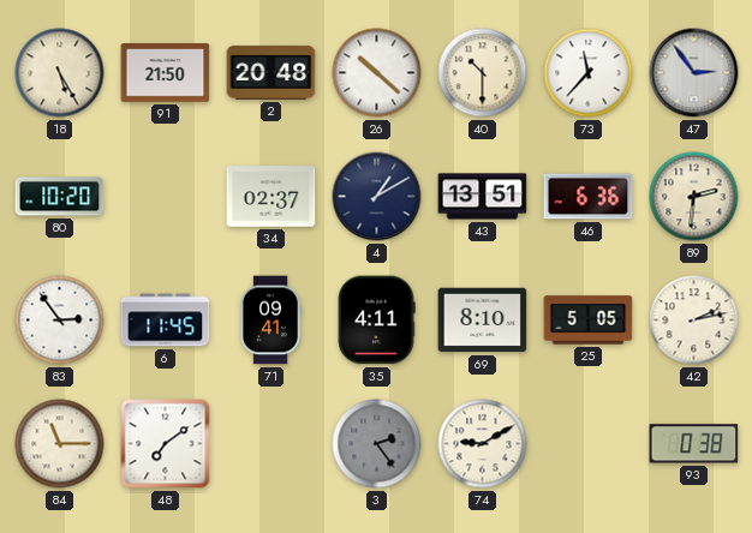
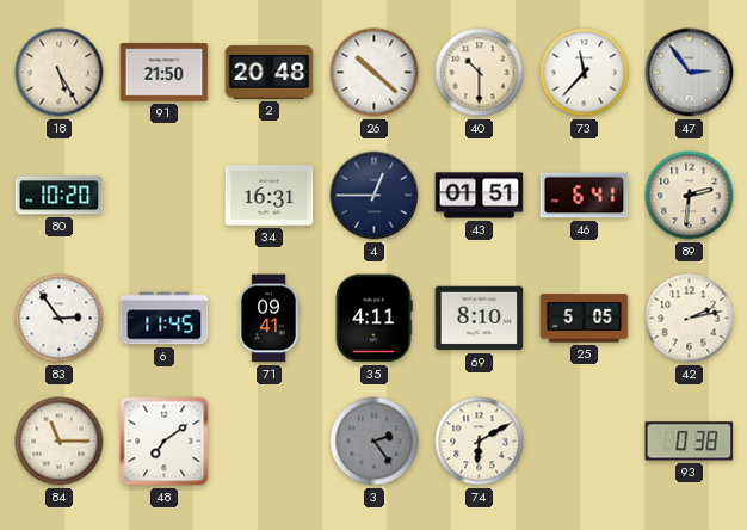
34: 02:37 -> 16:31 (270, 196)
4: 1:10 -> 12:45 (375, 196)
43: 13:51 -> 01:51 (480, 196)
46: 6:36 -> 6:41 (585, 196)
74: 9:10 -> 6:10 (480, 442)
